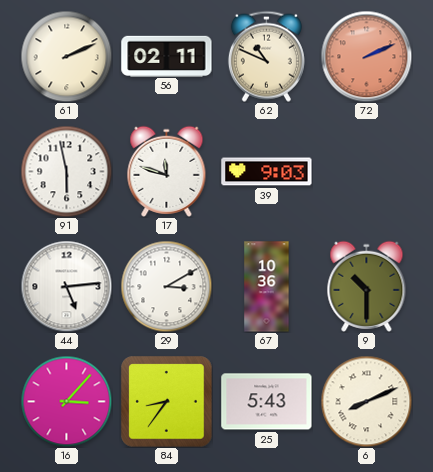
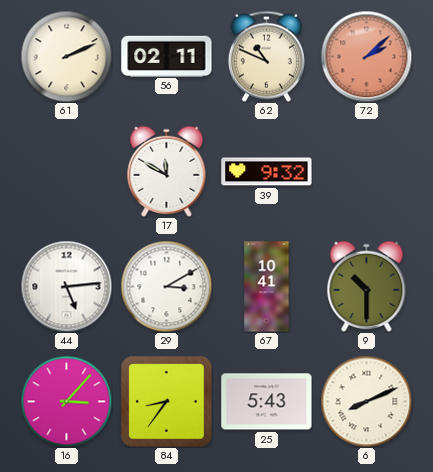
72: 2:11 -> 2:08 (366, 56)
91: 5:58 -> none (66, 171)
17: 11:48 -> 11:50 (167, 171)
39: 9:03 -> 9:32 (267, 172)
67: 10:36 -> 10:41 (267, 287)
